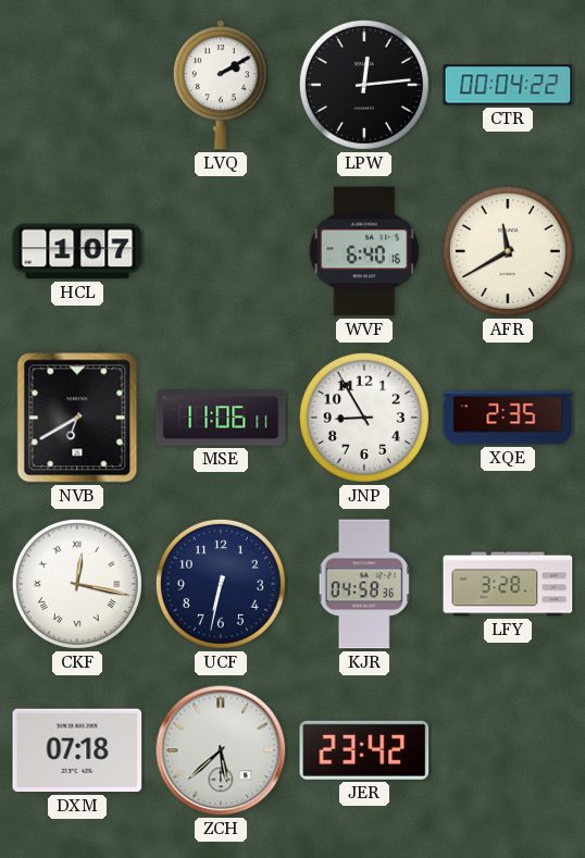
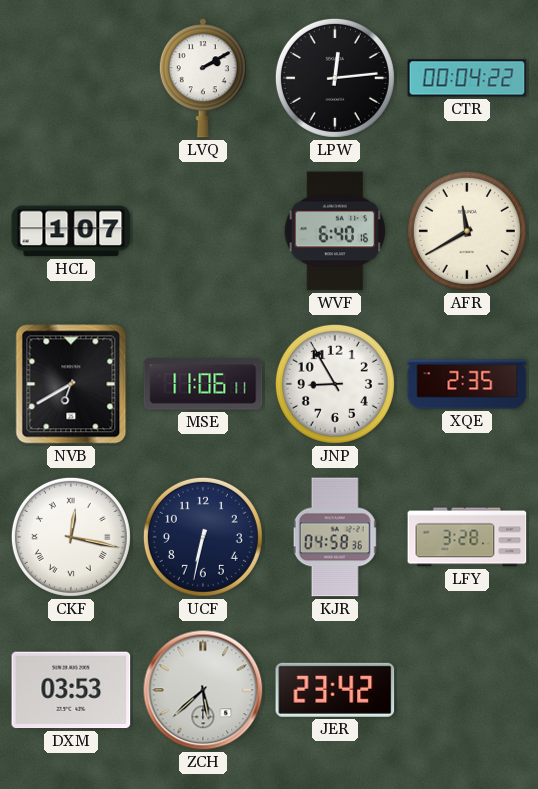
DXM: 07:18 -> 03:53 (71, 690)
